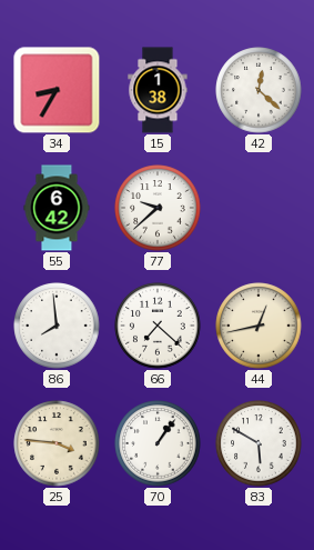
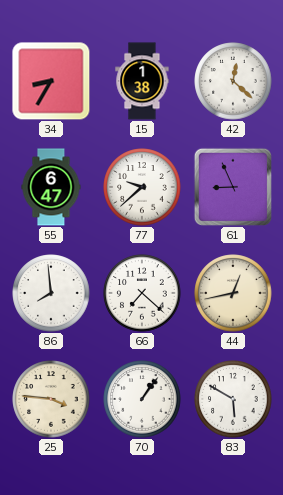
55: 6:42 -> 6:47 (51, 187)
61: none -> 8:56 (232, 186)
